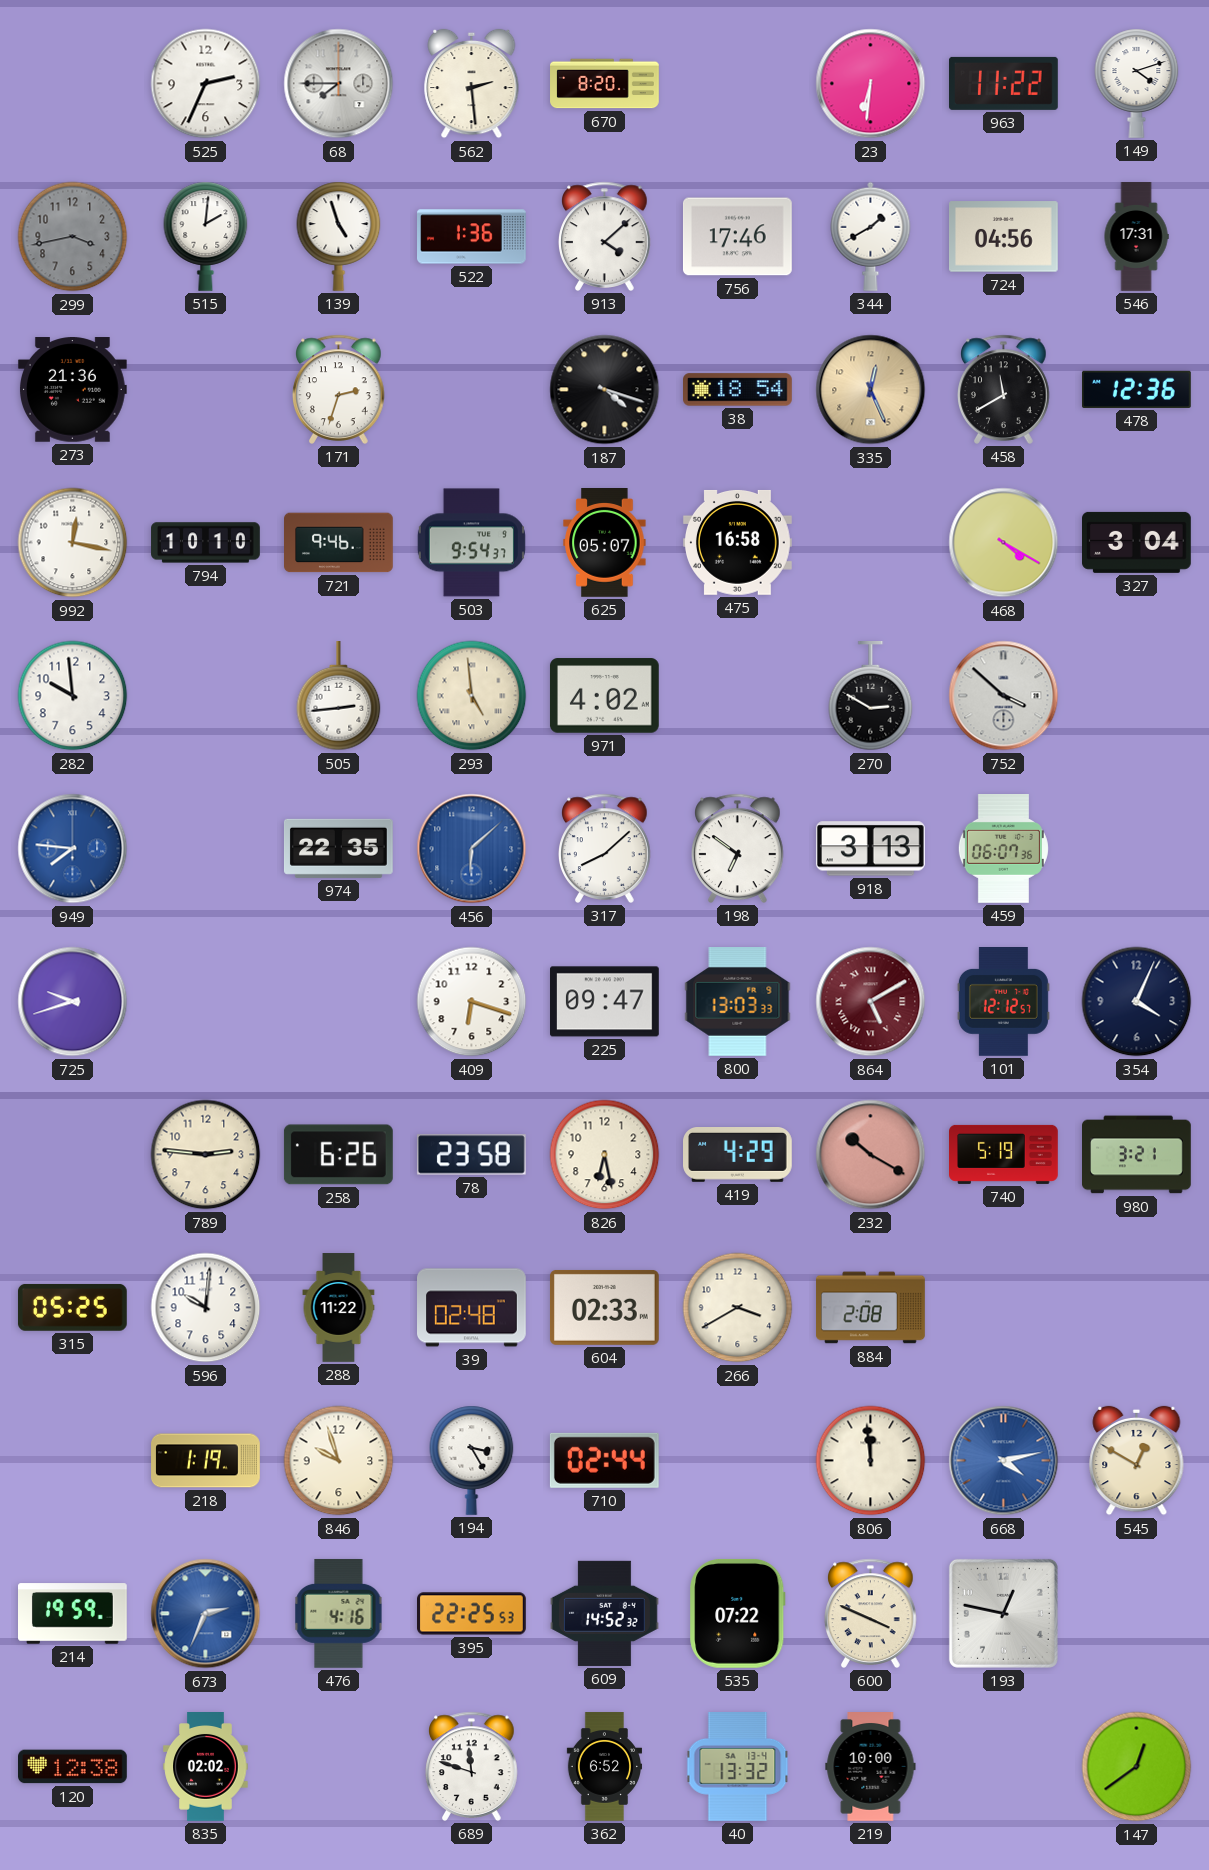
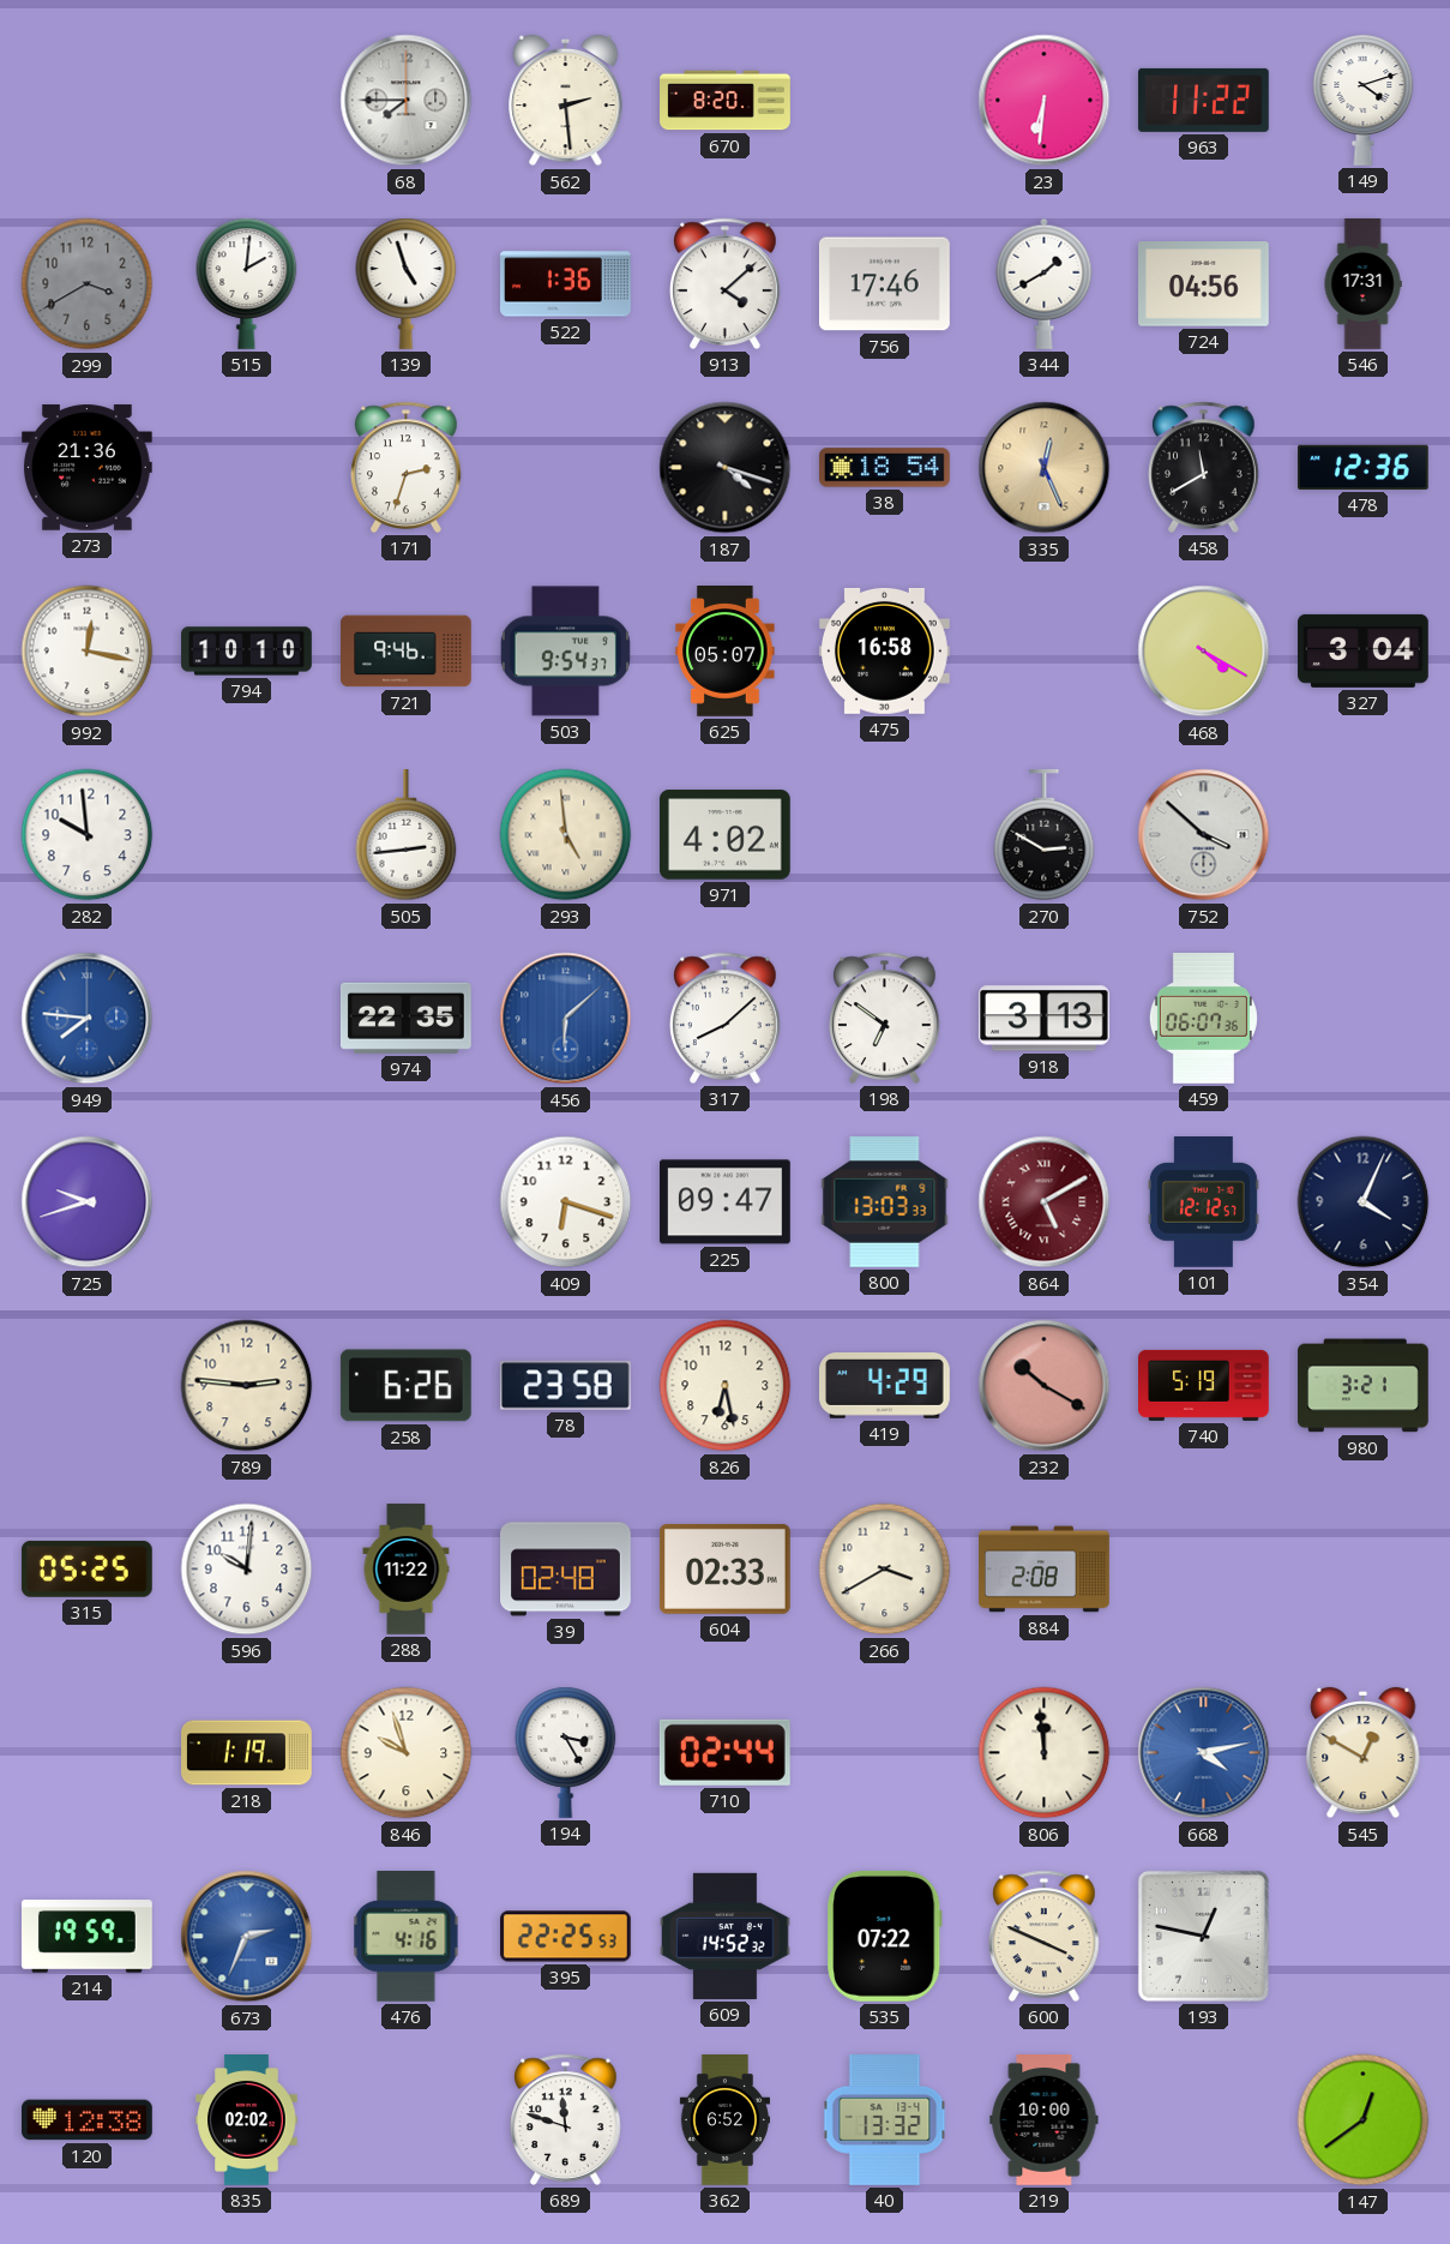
525: 2:34 -> none (206, 84)
299: 3:43 -> 3:40 (88, 284)
